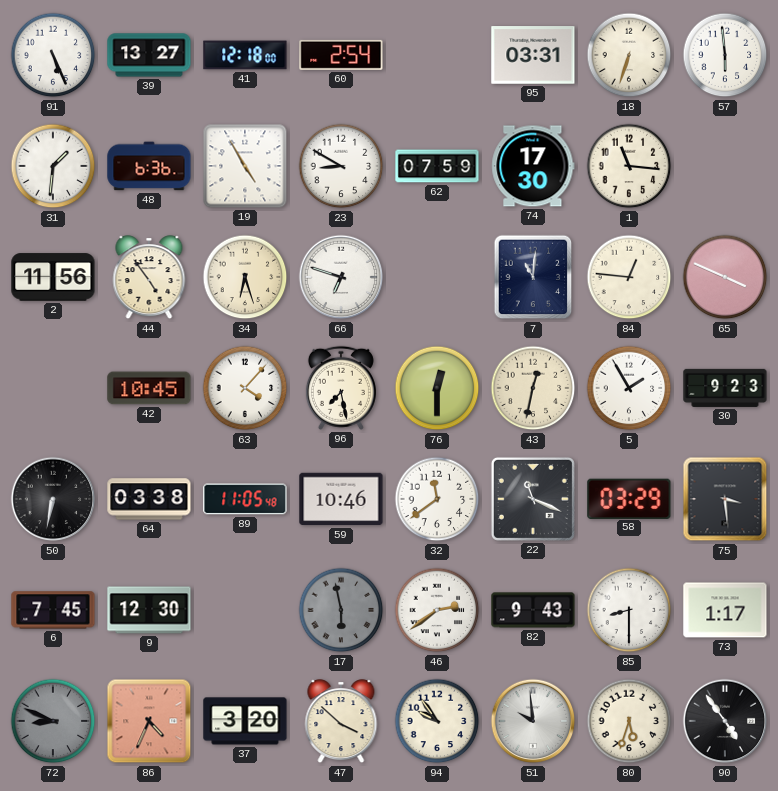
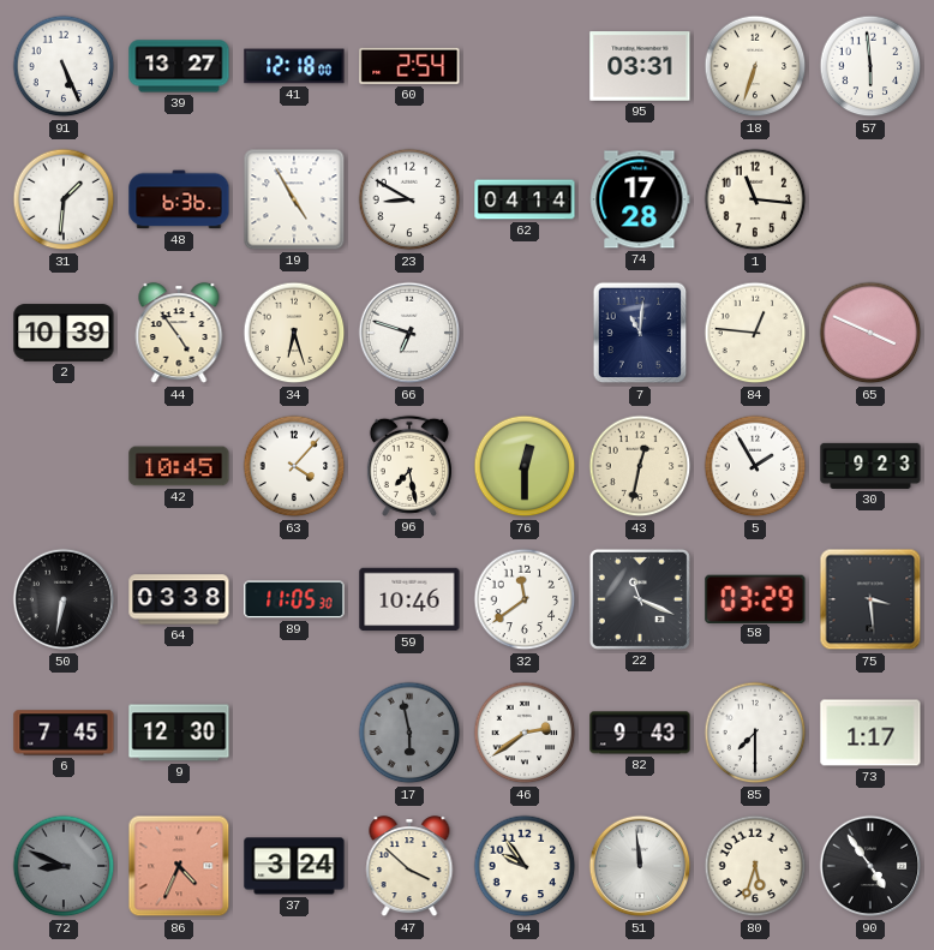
62: 07:59 -> 04:14 (525, 199)
74: 17:30 -> 17:28 (640, 199)
2: 11:56 -> 10:39 (64, 333)
89: 11:05:48 -> 11:05:30 (294, 599)
85: 8:30 -> 7:30 (755, 733)
37: 3:20 -> 3:24 (294, 866)
51: 9:59 -> 11:59 (640, 866)
